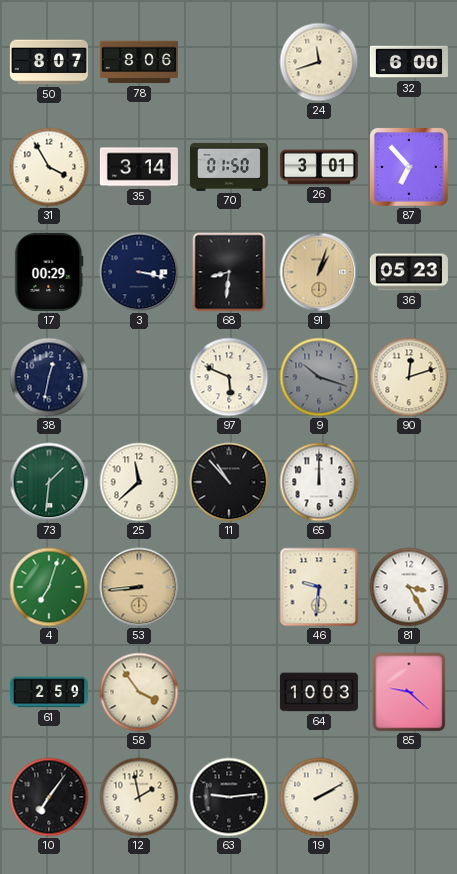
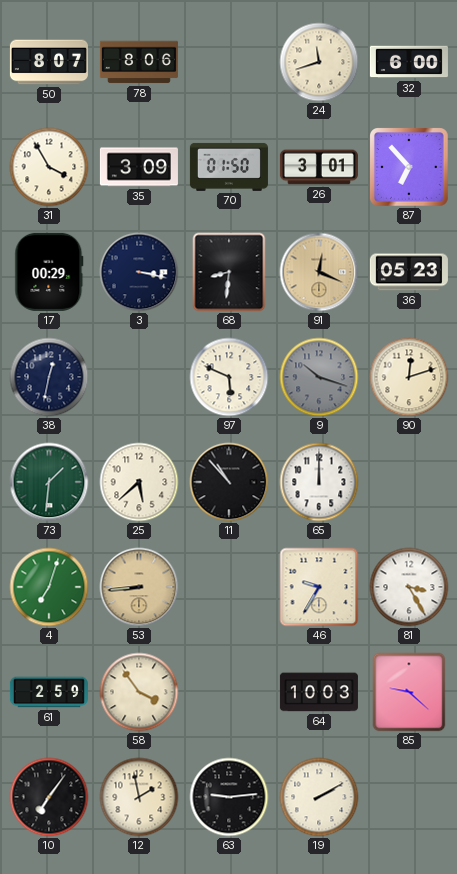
35: 3:14 -> 3:09 (139, 167)
91: 1:03 -> 12:19 (319, 272)
25: 11:38 -> 5:38 (139, 482)
46: 9:31 -> 9:35 (319, 587)
